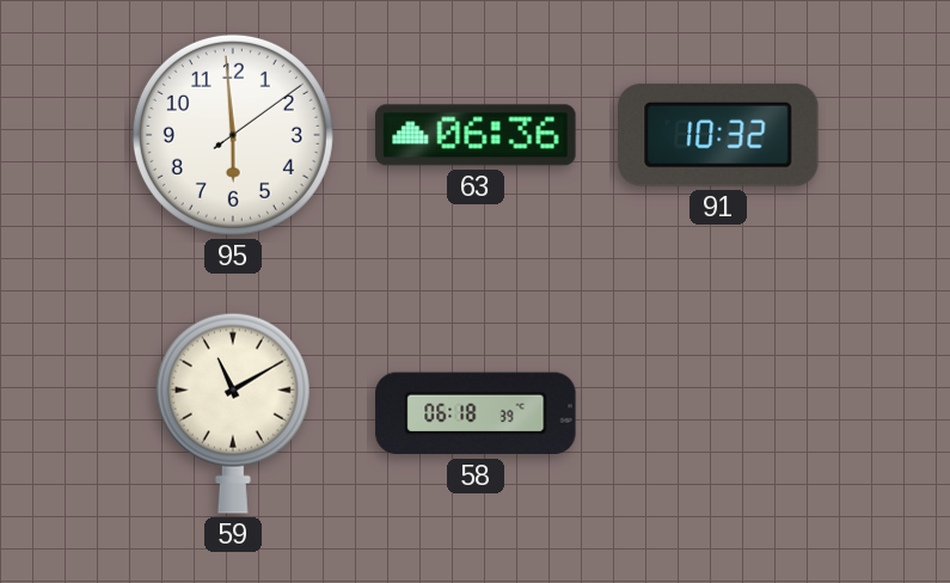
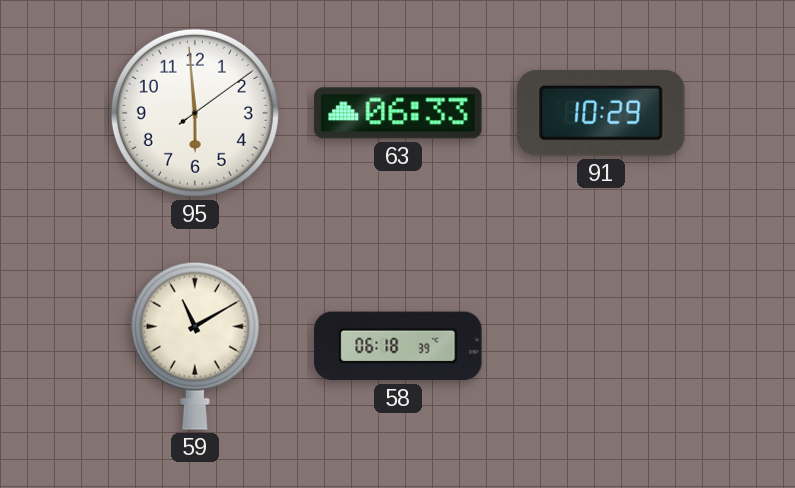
63: 06:36 -> 06:33 (398, 113)
91: 10:32 -> 10:29 (602, 113)
